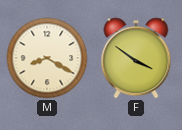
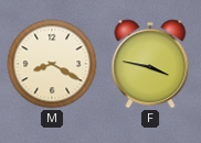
F: 3:51 -> 3:47 (150, 64)
